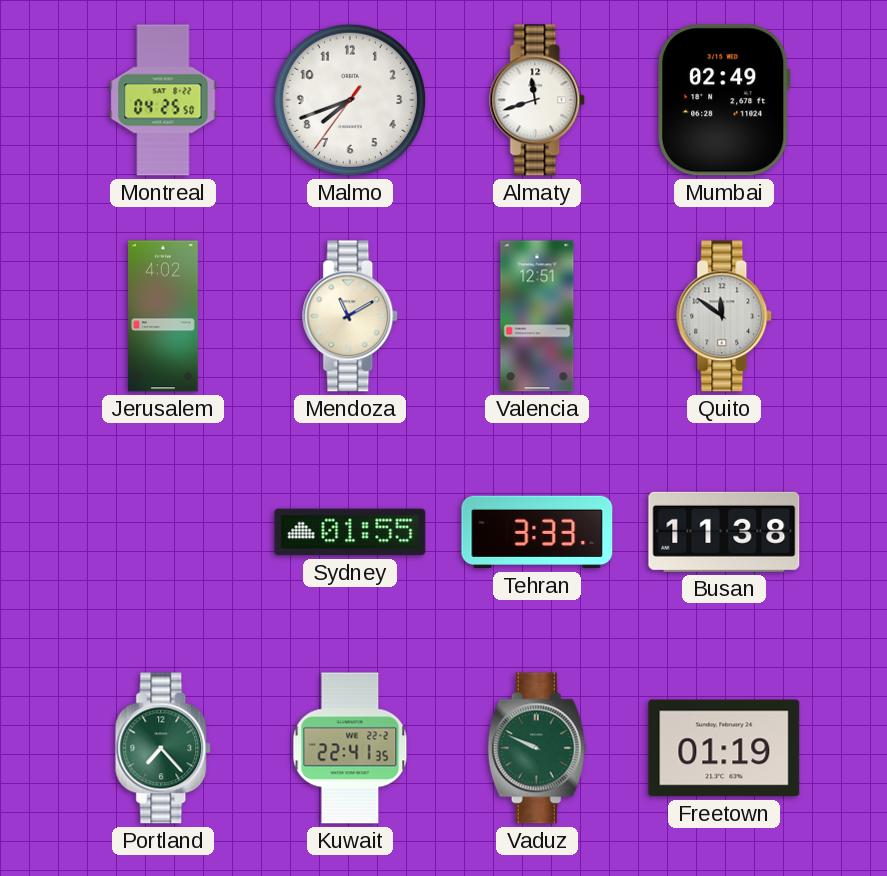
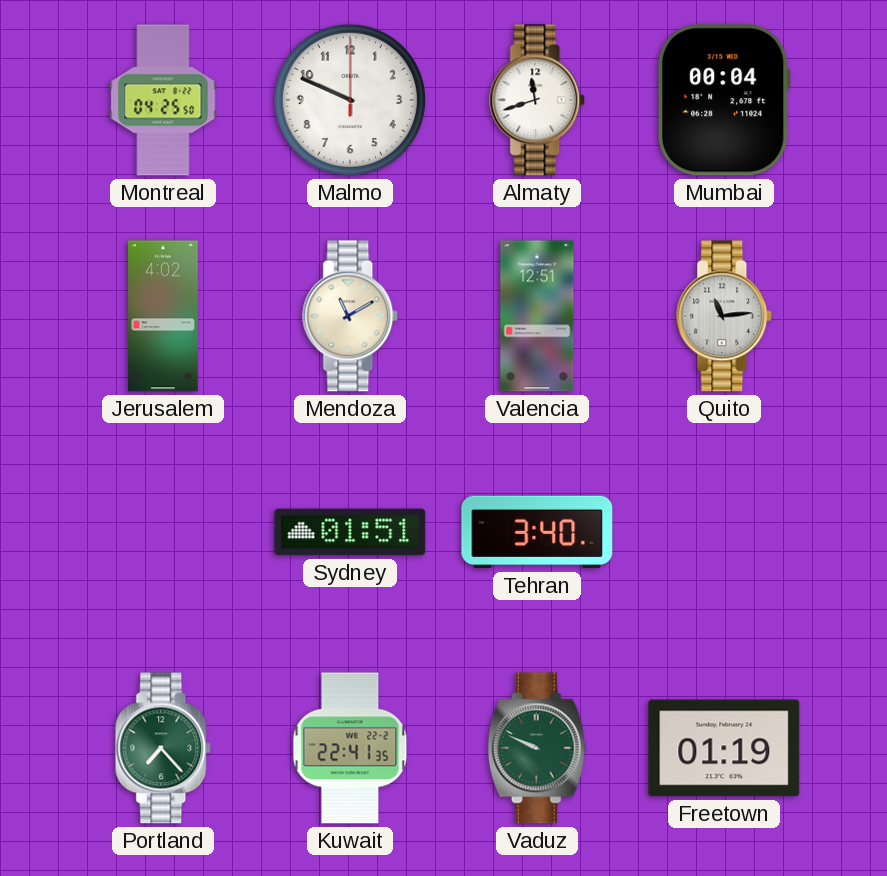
Malmo: 7:41 -> 9:49 (350, 100)
Mumbai: 02:49 -> 00:04 (725, 100)
Quito: 11:51 -> 11:14 (725, 316)
Sydney: 01:55 -> 01:51 (350, 532)
Tehran: 3:33 -> 3:40 (537, 532)
Busan: 11:38 -> none (724, 532)
